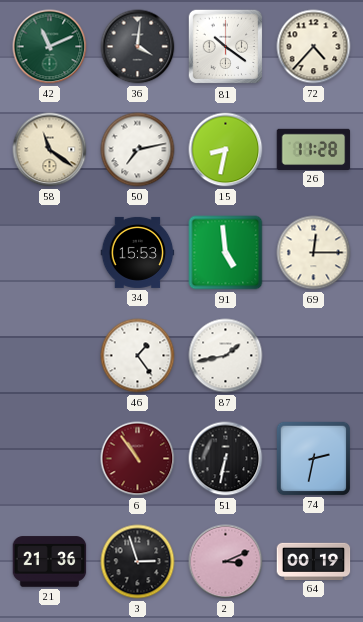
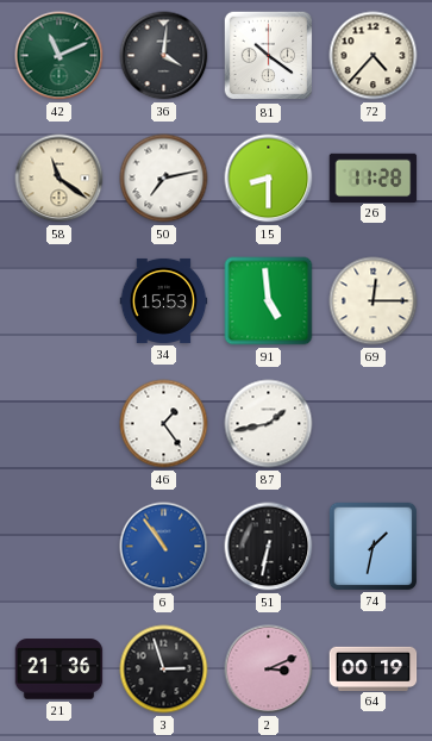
15: 8:32 -> 8:30 (269, 179)
6 dial: burgundy -> blue (164, 547)
74: 2:32 -> 1:32 (372, 546)
